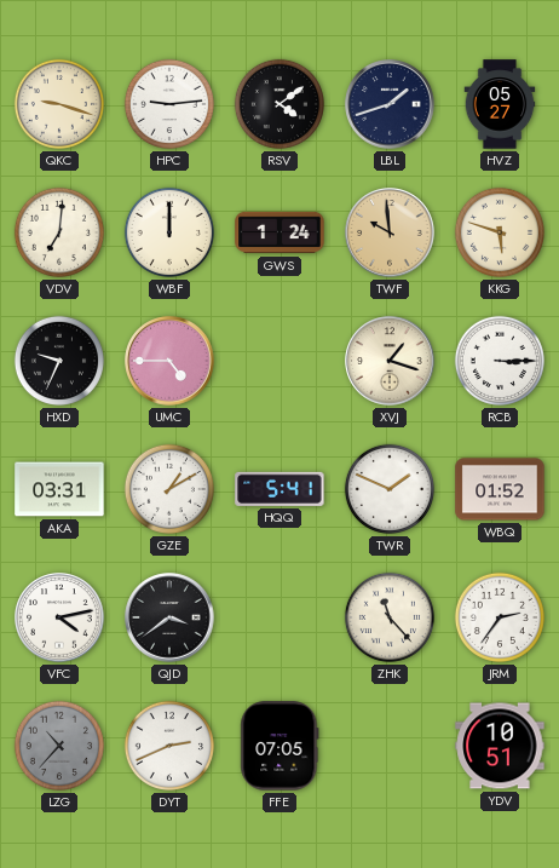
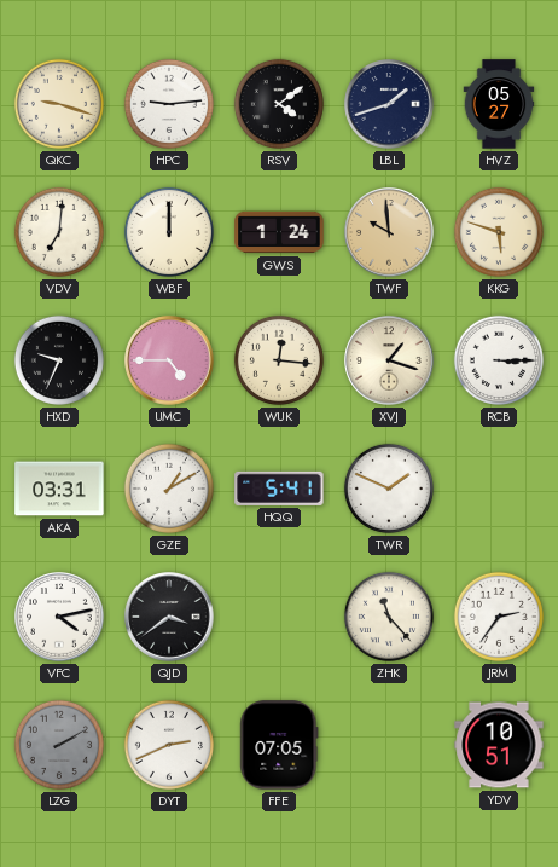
WUK: none -> 12:16 (279, 360)
WBQ: 01:52 -> none (500, 489)
LZG: 10:37 -> 2:10 (59, 745)
